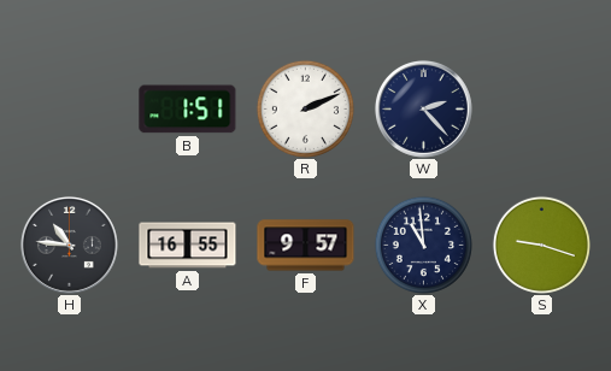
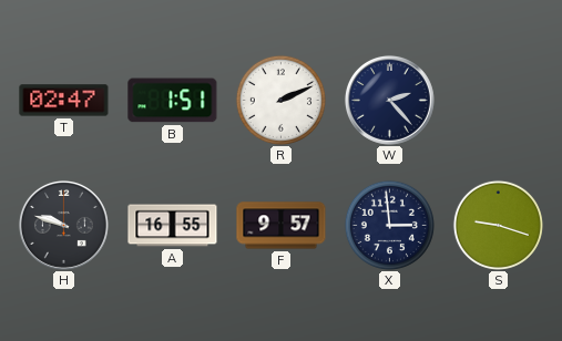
T: none -> 02:47 (64, 101)
H: 10:46 -> 9:48 (63, 225)
X: 10:59 -> 2:59 (389, 225)
